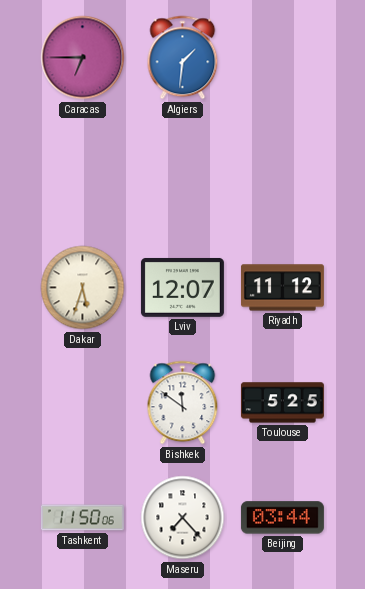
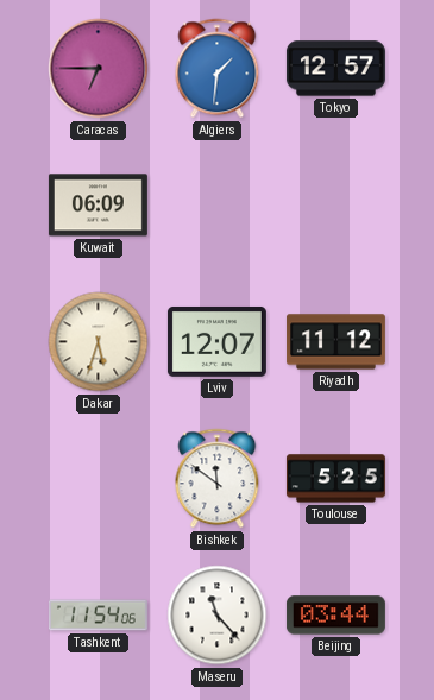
Tokyo: none -> 12:57 (335, 69)
Kuwait: none -> 06:09 (98, 206)
Tashkent: 11:50 -> 11:54 (98, 616)
Maseru: 7:23 -> 11:23 (218, 616)
